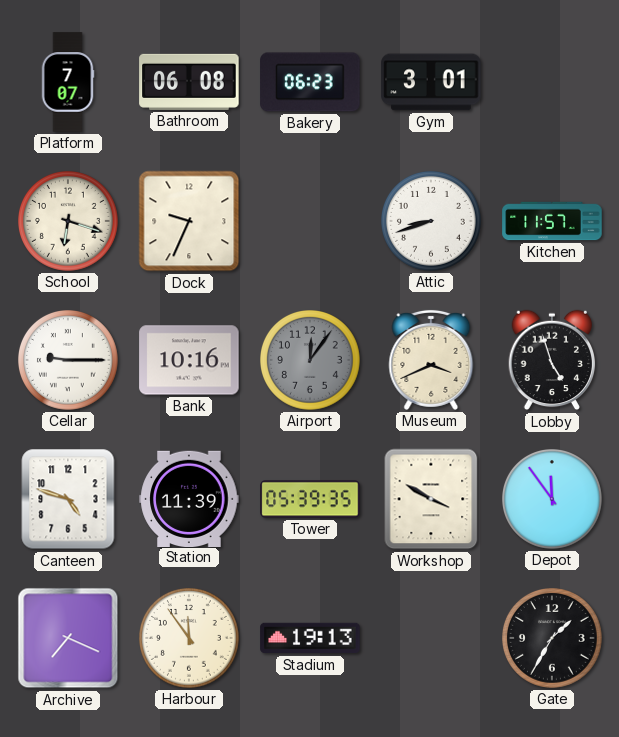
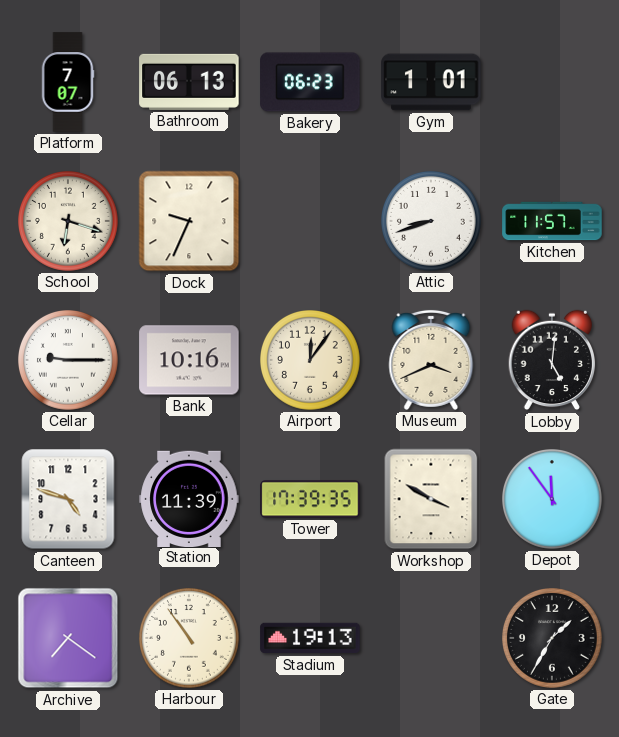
Bathroom: 06:08 -> 06:13 (189, 82)
Gym: 3:01 -> 1:01 (431, 82)
Airport dial: grey -> cream (311, 361)
Lobby: 4:57 -> 5:01 (552, 360)
Tower: 05:39 -> 17:39 (310, 499)
Archive: 7:19 -> 7:21 (68, 638)
Harbour: 11:54 -> 10:54 (190, 639)
